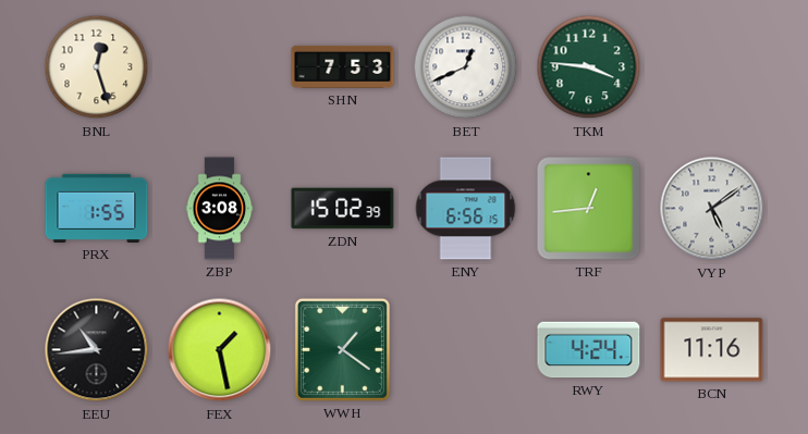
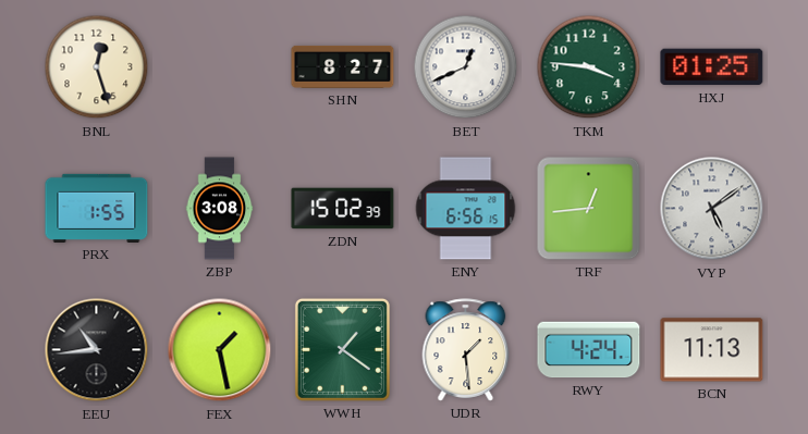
SHN: 7:53 -> 8:27 (343, 66)
HXJ: none -> 01:25 (712, 67)
UDR: none -> 1:29 (466, 350)
BCN: 11:16 -> 11:13 (712, 350)
